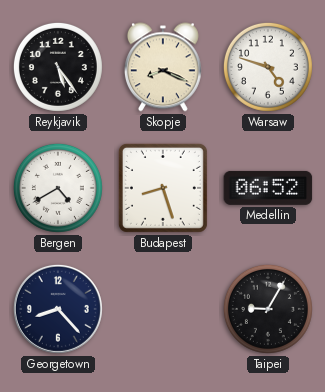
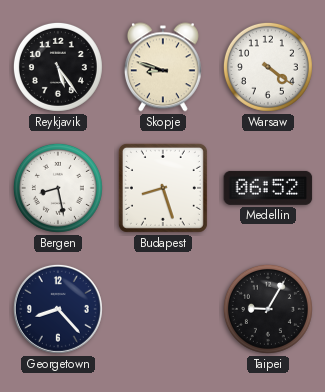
Skopje: 8:19 -> 8:48 (163, 67)
Warsaw: 4:48 -> 4:21 (268, 67)
Bergen: 4:40 -> 8:28 (58, 188)
